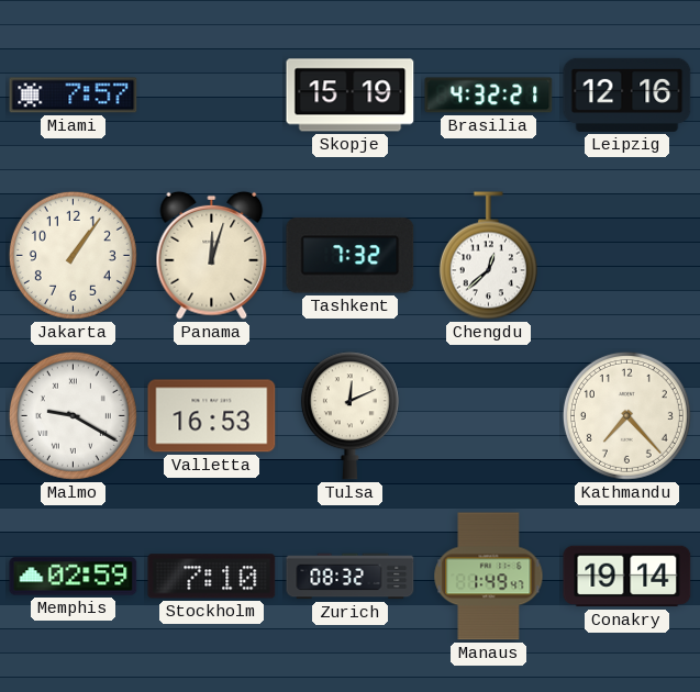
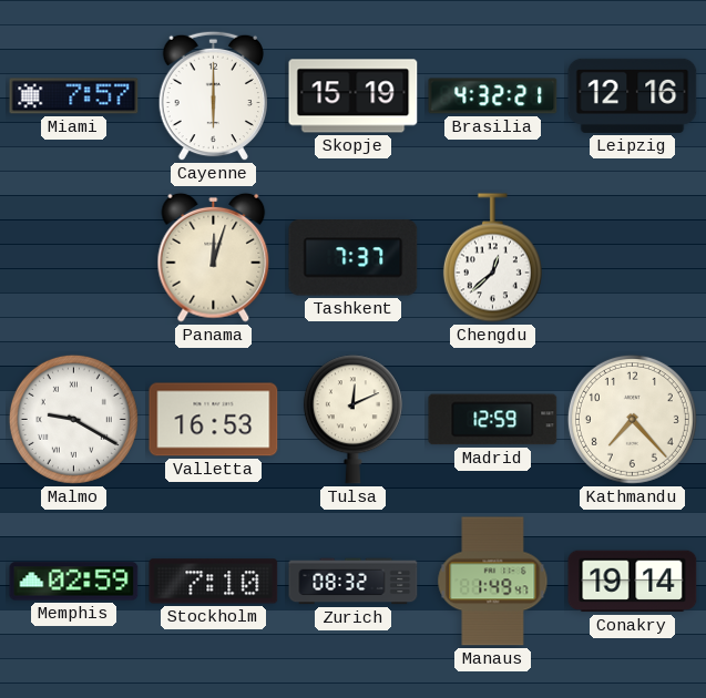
Cayenne: none -> 6:00 (213, 96)
Jakarta: 1:06 -> none (73, 255)
Tashkent: 7:32 -> 7:37 (354, 258)
Madrid: none -> 12:59 (493, 420)
